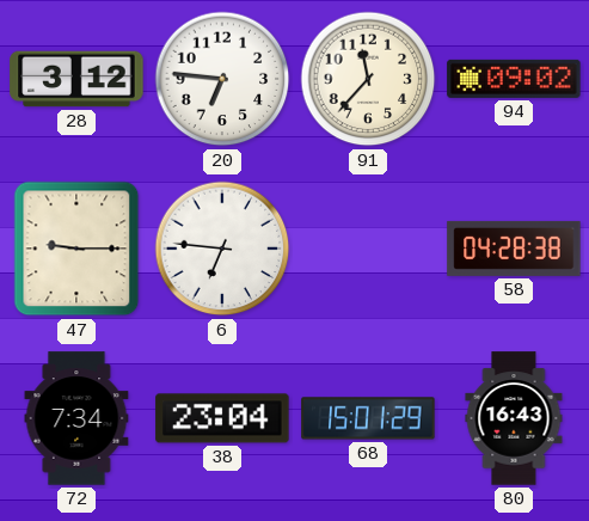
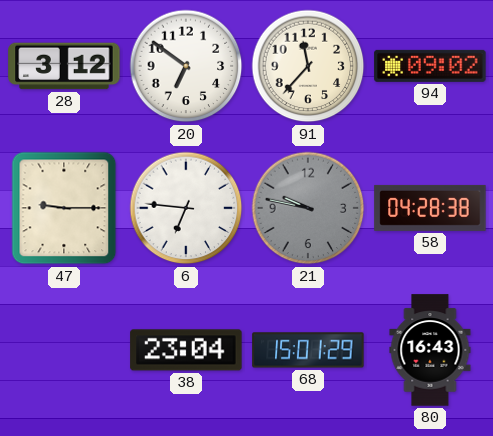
20: 6:46 -> 6:51 (186, 66)
21: none -> 9:47 (308, 208)
72: 7:34 -> none (76, 418)
